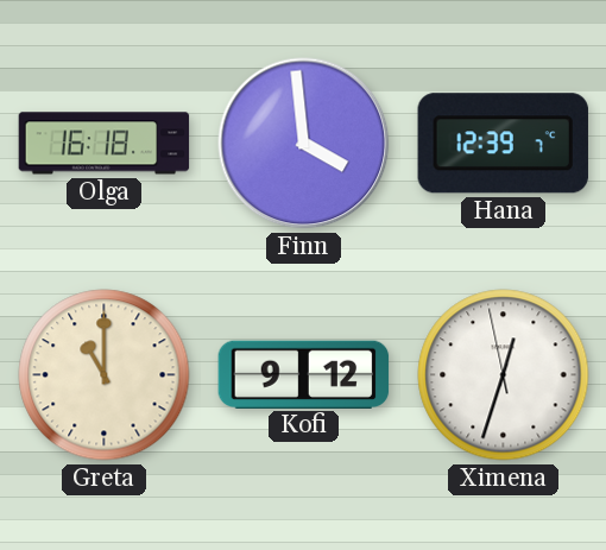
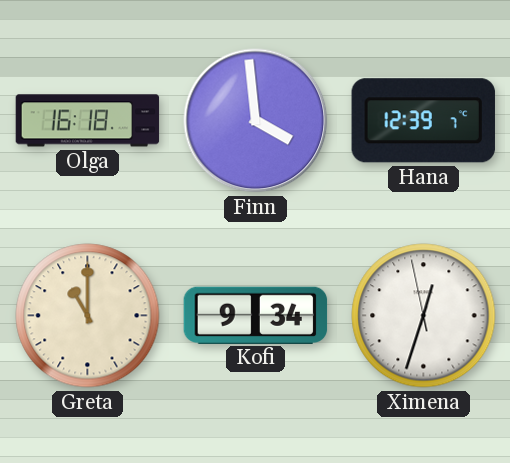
Kofi: 9:12 -> 9:34 (256, 315)
